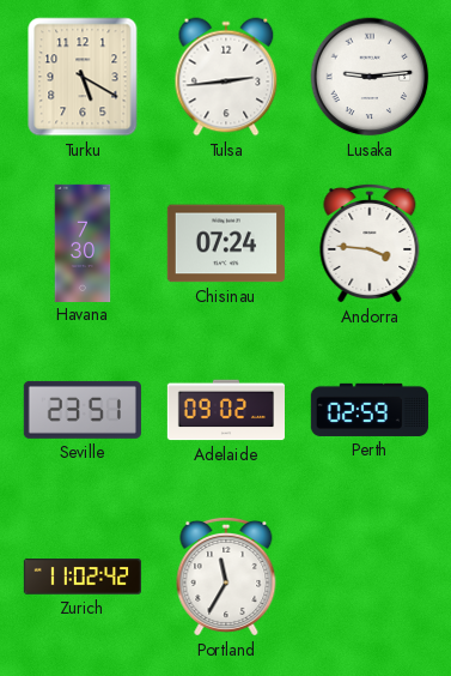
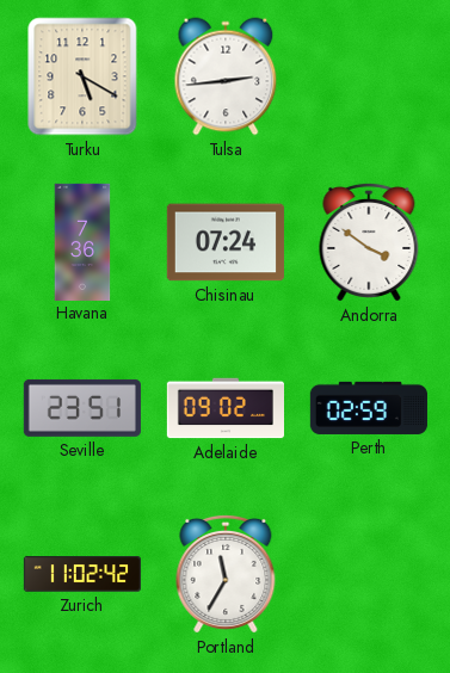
Lusaka: 9:14 -> none (370, 77)
Havana: 7:30 -> 7:36 (82, 241)
Andorra: 3:46 -> 3:51 (369, 242)
